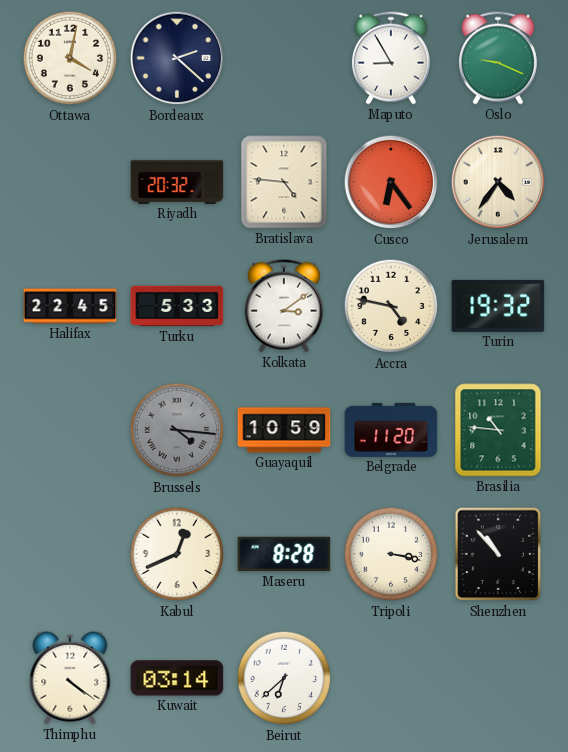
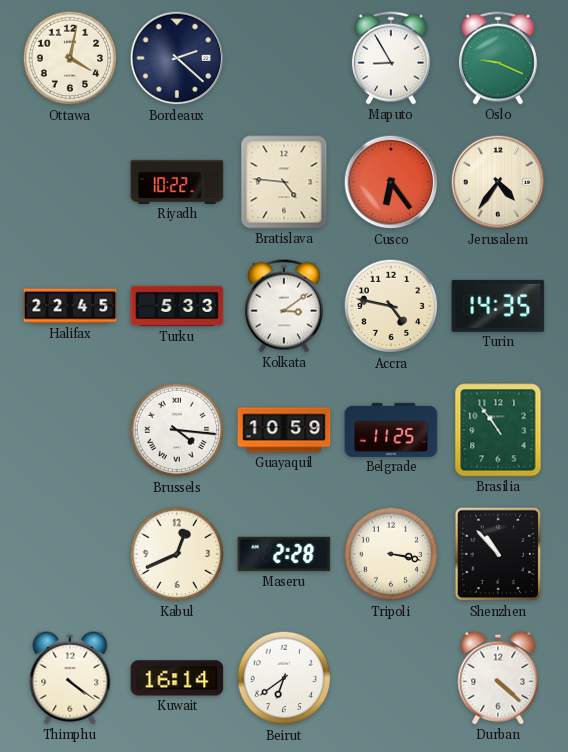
Riyadh: 20:32 -> 10:22 (177, 182)
Turin: 19:32 -> 14:35 (498, 306)
Brussels dial: grey -> white (177, 430)
Belgrade: 11:20 -> 11:25 (391, 430)
Brasilia: 10:46 -> 10:54 (498, 430)
Maseru: 8:28 -> 2:28 (284, 554)
Kuwait: 03:14 -> 16:14 (177, 678)
Beirut: 6:38 -> 6:39 (284, 678)
Durban: none -> 4:22 (498, 678)
